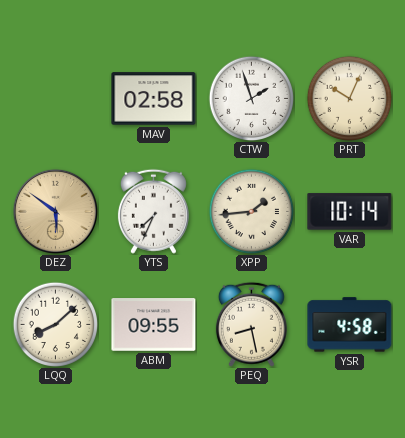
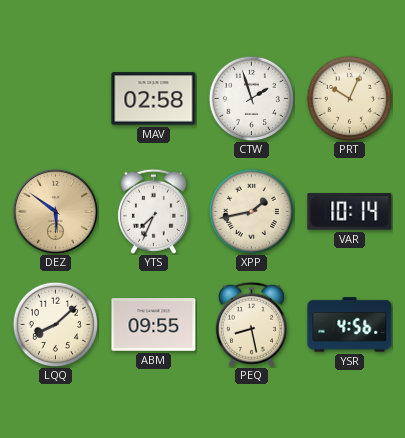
XPP: 1:44 -> 1:43 (251, 211)
YSR: 4:58 -> 4:56 (350, 325)
